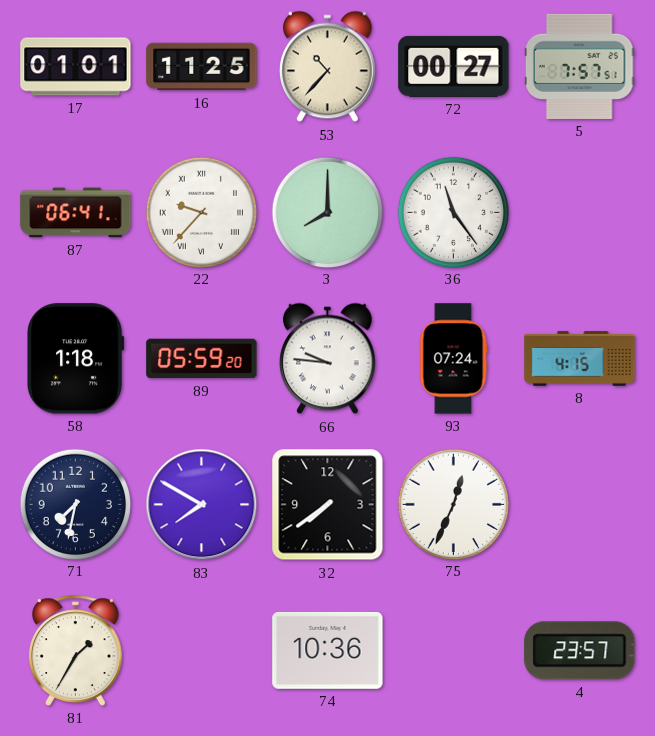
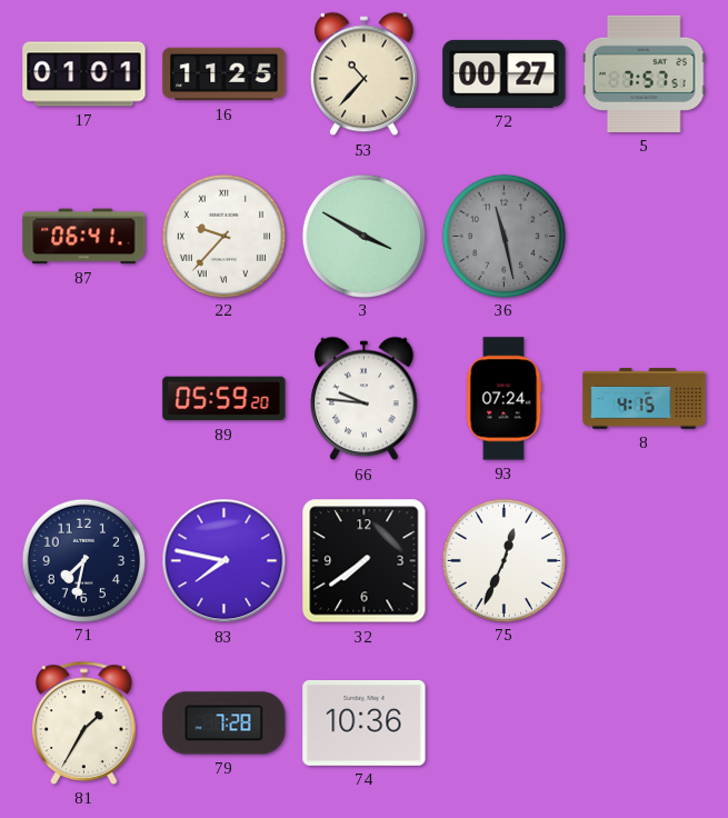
3: 8:00 -> 3:50 (363, 236)
36: 11:24 -> 11:28 (503, 236)
36 dial: white -> grey (503, 236)
58: 1:18 -> none (76, 359)
83: 7:50 -> 7:47 (225, 561)
79: none -> 7:28 (225, 724)
4: 23:57 -> none (580, 651)
